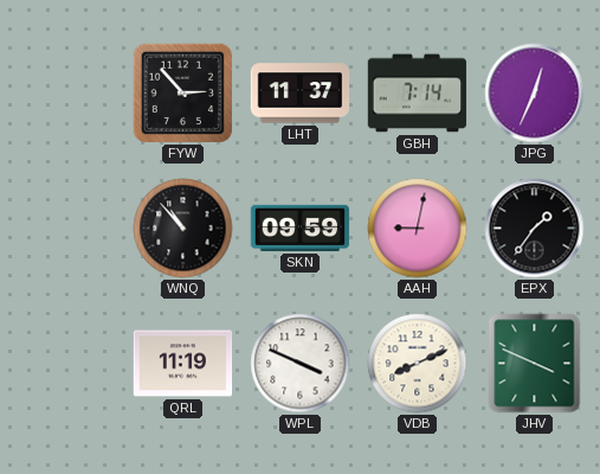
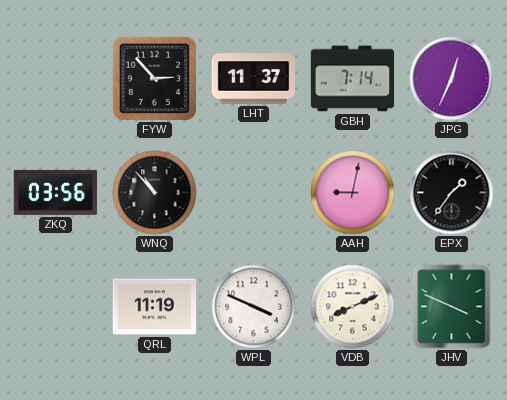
ZKQ: none -> 03:56 (55, 192)
SKN: 09:59 -> none (301, 228)
